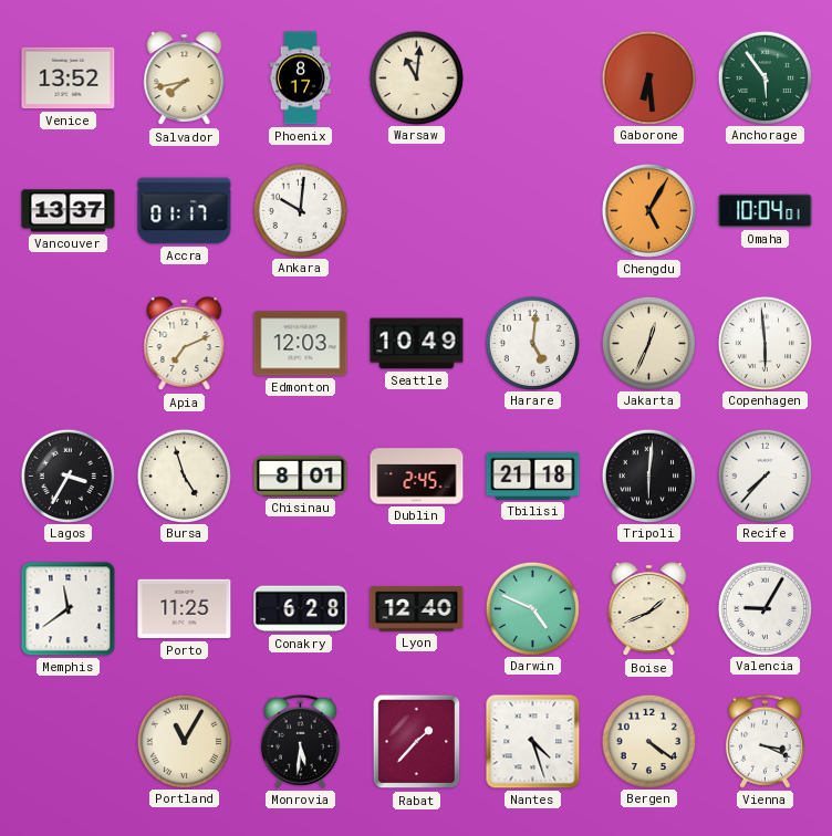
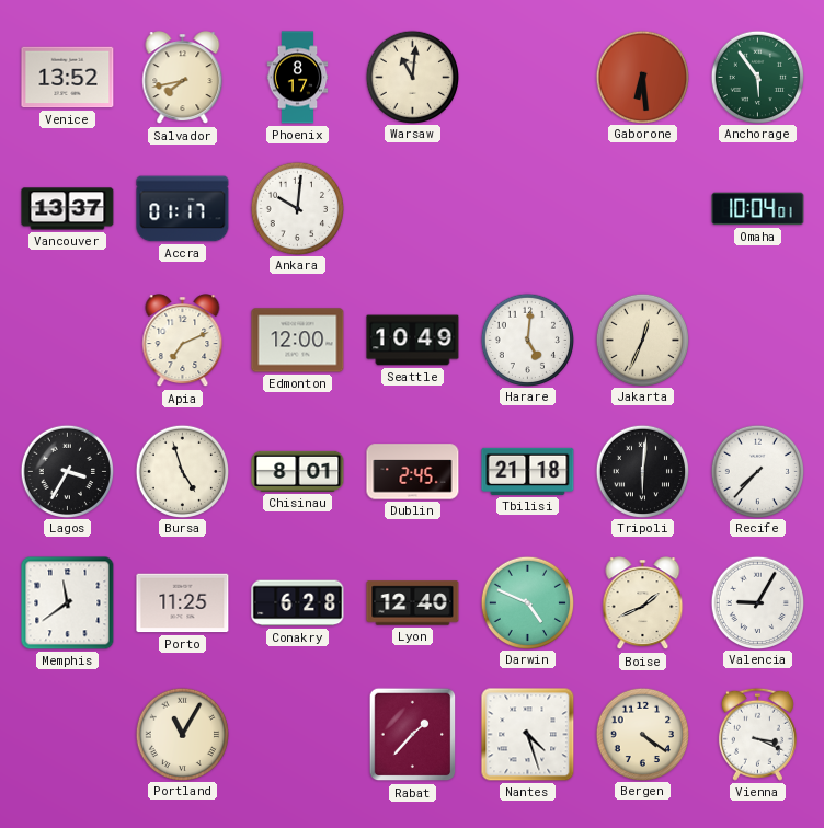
Chengdu: 5:05 -> none (648, 210)
Edmonton: 12:03 -> 12:00 (298, 341)
Copenhagen: 5:59 -> none (765, 343)
Monrovia: 5:31 -> none (300, 741)
